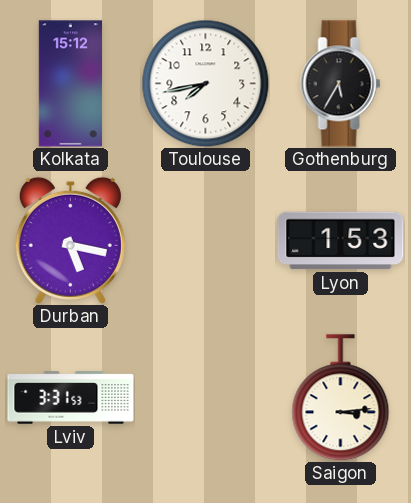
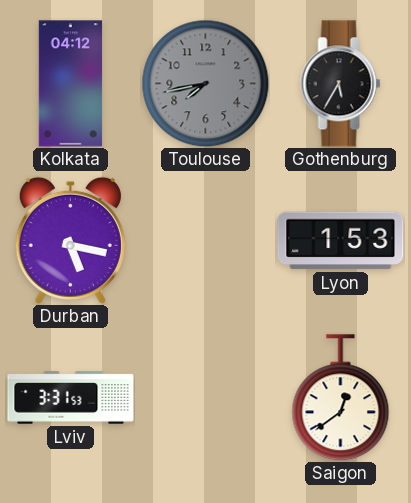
Kolkata: 15:12 -> 04:12 (71, 84)
Toulouse dial: white -> grey (205, 83)
Saigon: 3:14 -> 12:39 (341, 398)
